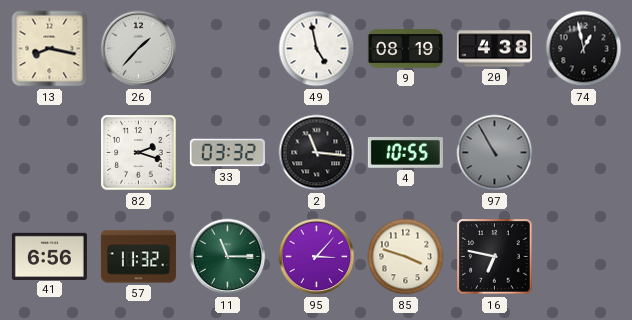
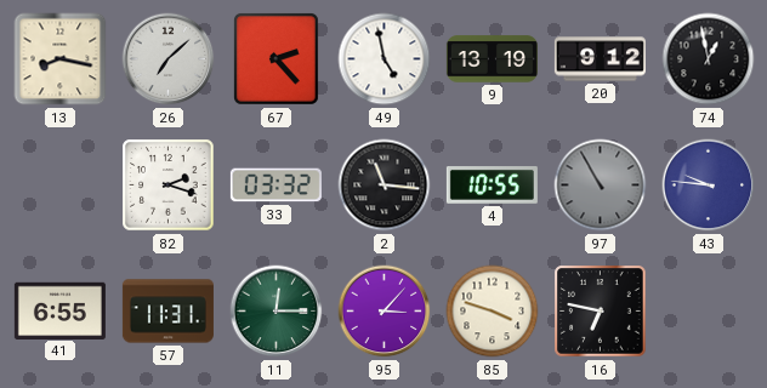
26: 1:37 -> 7:08 (169, 59)
67: none -> 2:23 (277, 59)
9: 08:19 -> 13:19 (492, 59)
20: 4:38 -> 9:12 (600, 59)
43: none -> 9:46 (709, 186)
41: 6:56 -> 6:55 (59, 310)
57: 11:32 -> 11:31 (167, 312)
11: 11:15 -> 12:15 (277, 312)
